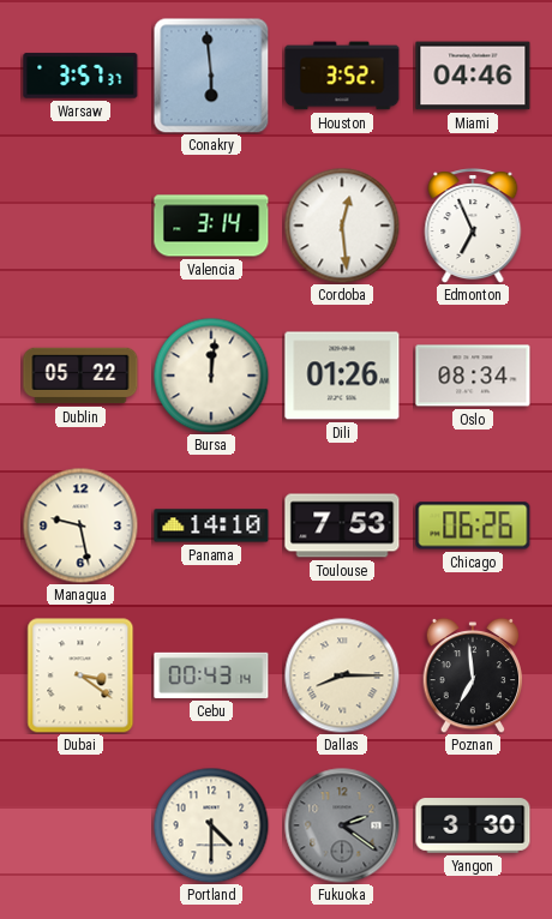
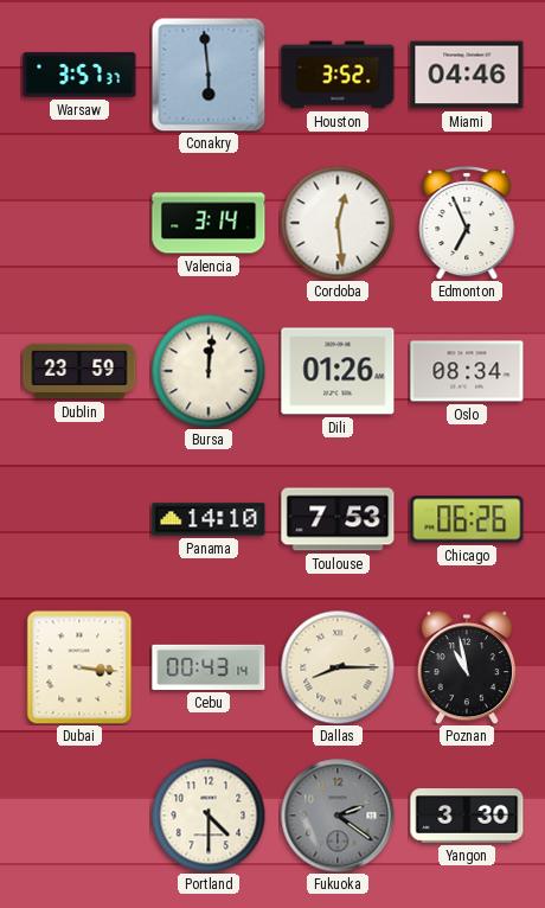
Dublin: 05:22 -> 23:59 (79, 371)
Managua: 9:28 -> none (80, 525)
Dubai: 3:21 -> 3:16 (79, 667)
Poznan: 6:59 -> 10:58 (467, 667)
